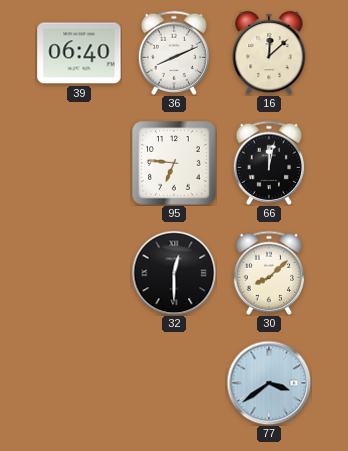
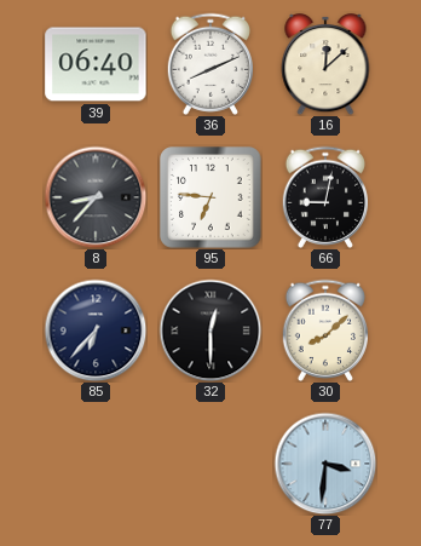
8: none -> 8:37 (96, 197)
66: 12:02 -> 9:02 (324, 197)
85: none -> 6:37 (96, 331)
77: 3:39 -> 3:31 (325, 464)
